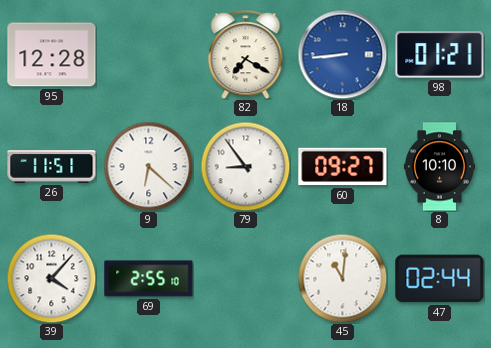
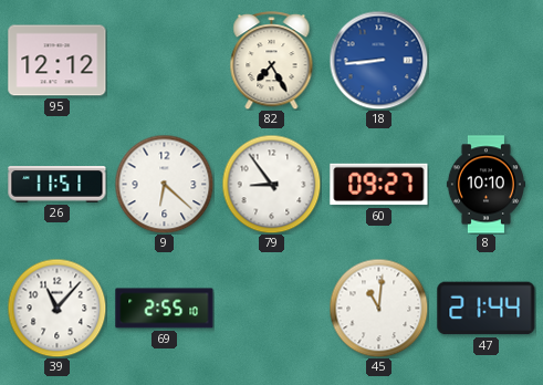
95: 12:28 -> 12:12 (58, 61)
82: 7:20 -> 7:25 (272, 61)
98: 01:21 -> none (440, 55)
39: 4:07 -> 11:07 (56, 308)
47: 02:44 -> 21:44 (487, 309)
